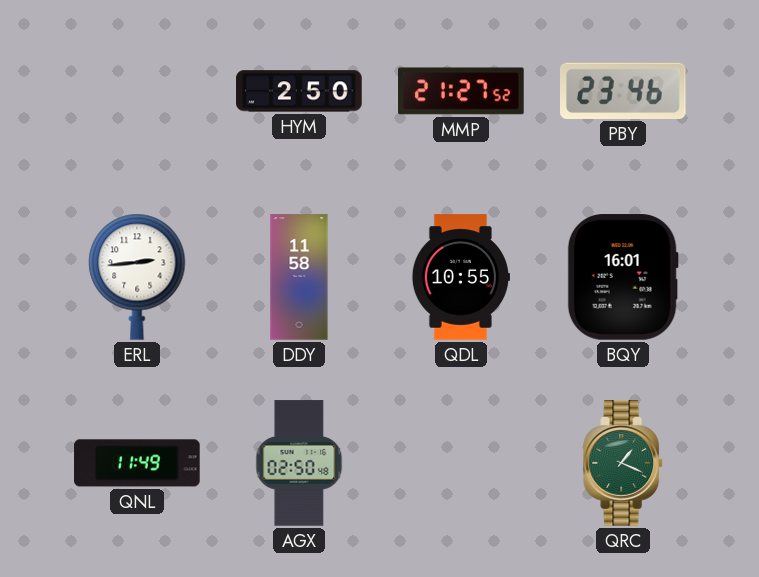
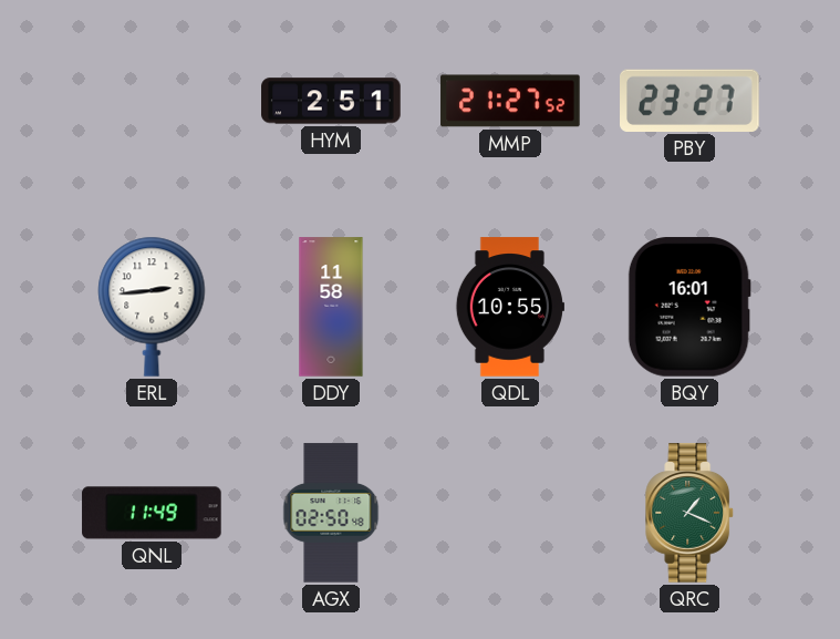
HYM: 2:50 -> 2:51 (331, 101)
PBY: 23:46 -> 23:27 (691, 101)
